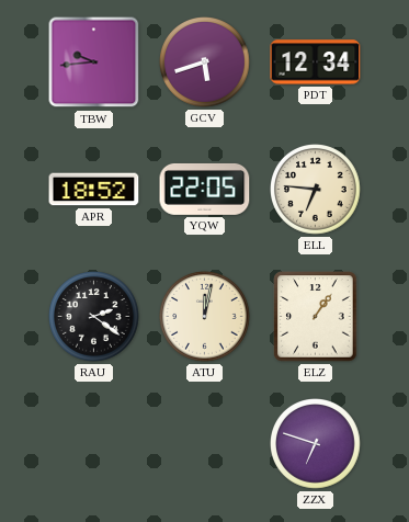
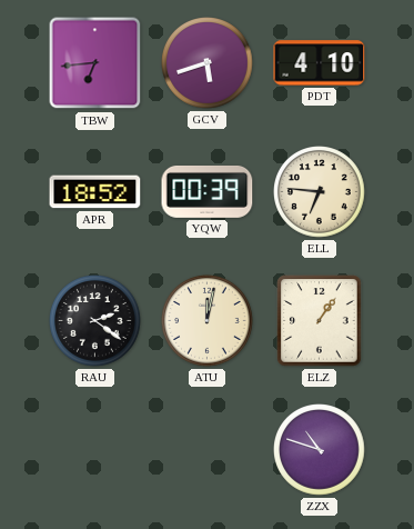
TBW: 9:44 -> 6:44 (95, 63)
PDT: 12:34 -> 4:10 (320, 63)
YQW: 22:05 -> 00:39 (208, 191)
ZZX: 6:48 -> 10:48 (320, 450)
